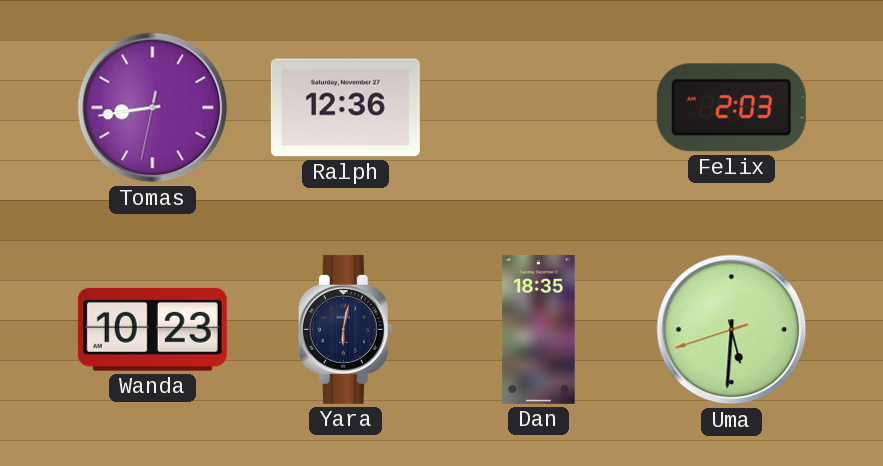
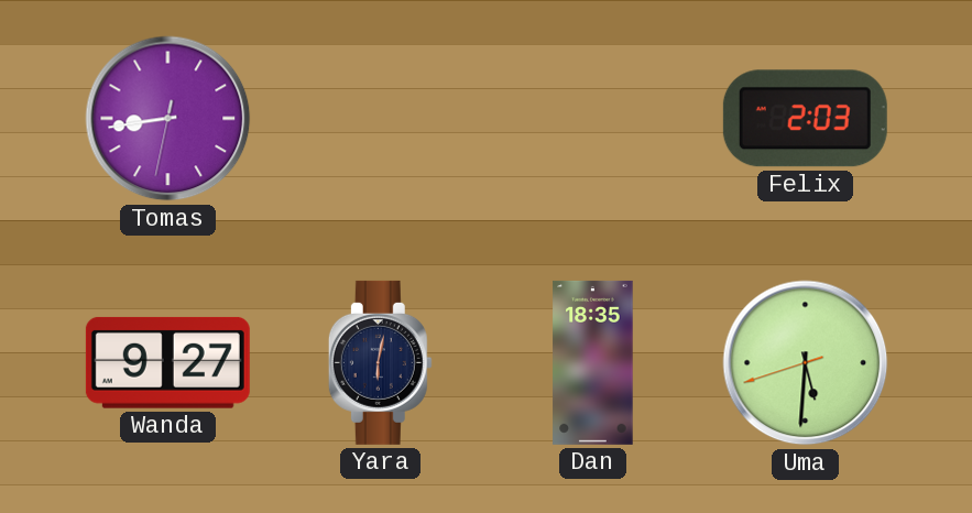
Ralph: 12:36 -> none (345, 108)
Wanda: 10:23 -> 9:27 (167, 362)
